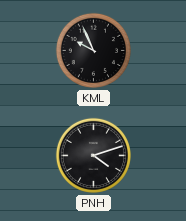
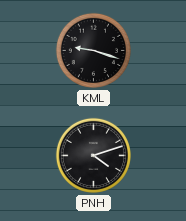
KML: 9:56 -> 9:18 (93, 50)
